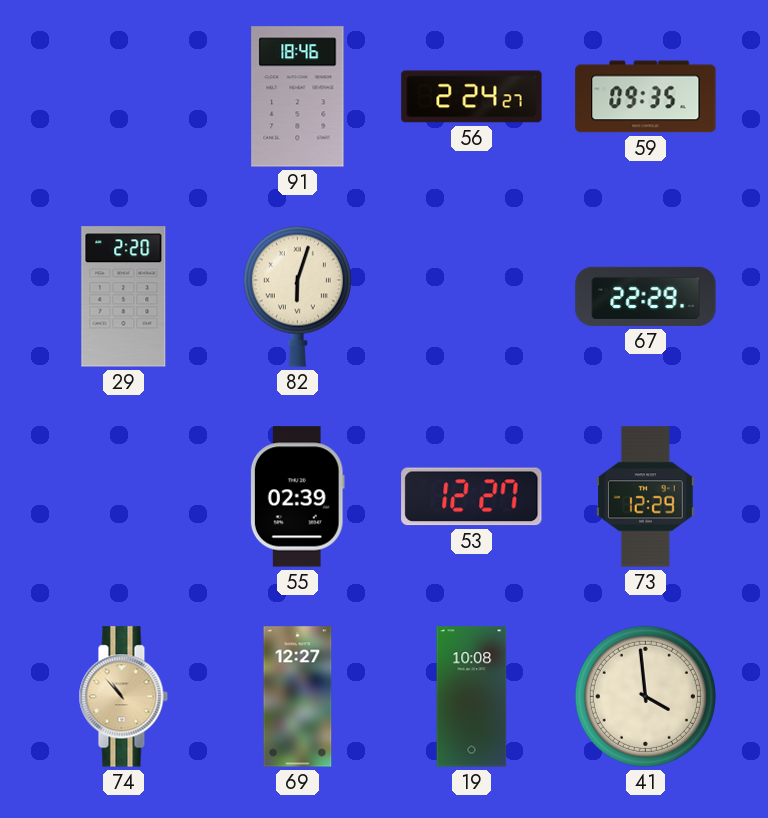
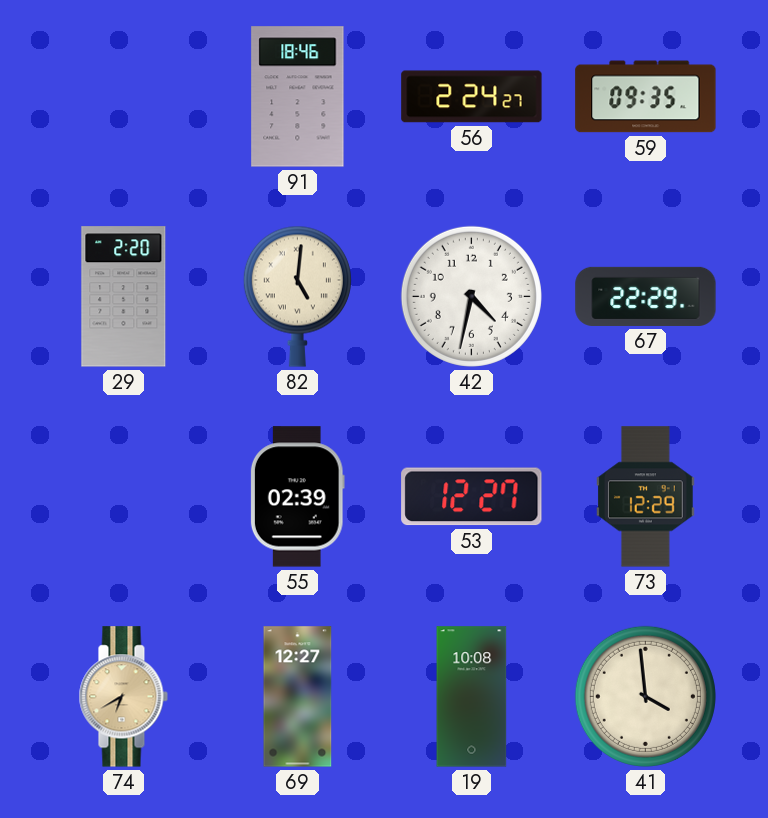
82: 6:03 -> 5:01 (297, 296)
42: none -> 4:32 (471, 296)
74: 10:53 -> 6:40 (123, 697)
